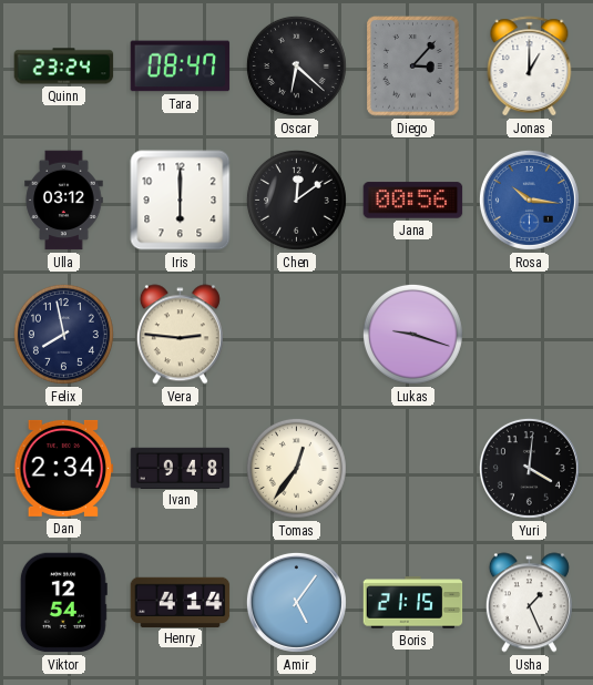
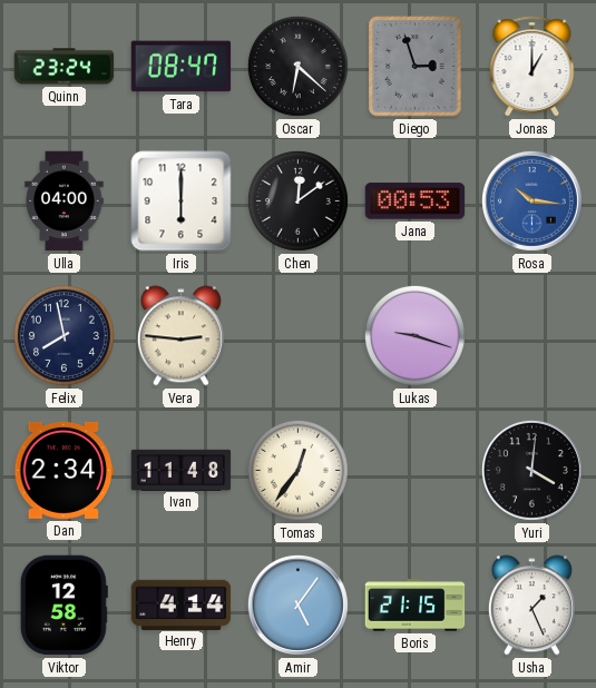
Diego: 3:07 -> 2:57 (416, 67)
Ulla: 03:12 -> 04:00 (65, 202)
Jana: 00:56 -> 00:53 (416, 202)
Ivan: 9:48 -> 11:48 (182, 470)
Viktor: 12:54 -> 12:58 (63, 606)
